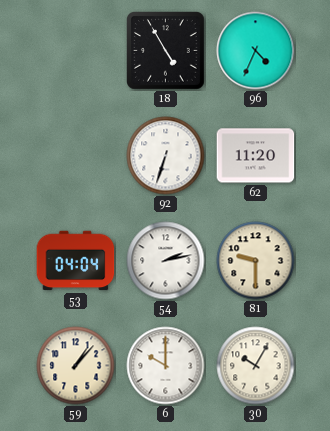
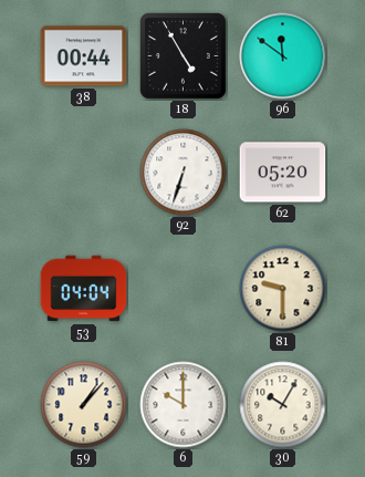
38: none -> 00:44 (84, 56)
96: 4:34 -> 11:51 (283, 56)
62: 11:20 -> 05:20 (283, 173)
54: 2:13 -> none (166, 261)
